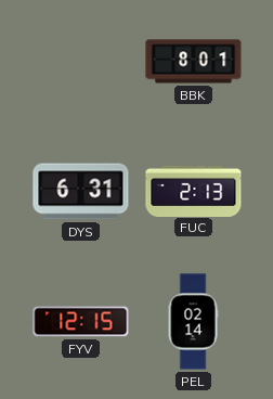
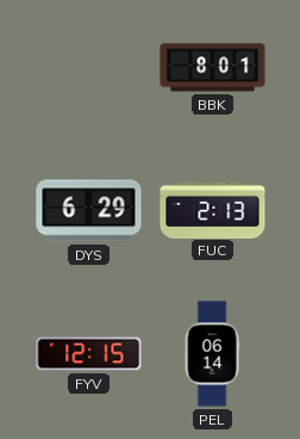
DYS: 6:31 -> 6:29 (89, 211)
PEL: 02:14 -> 06:14 (212, 354)
